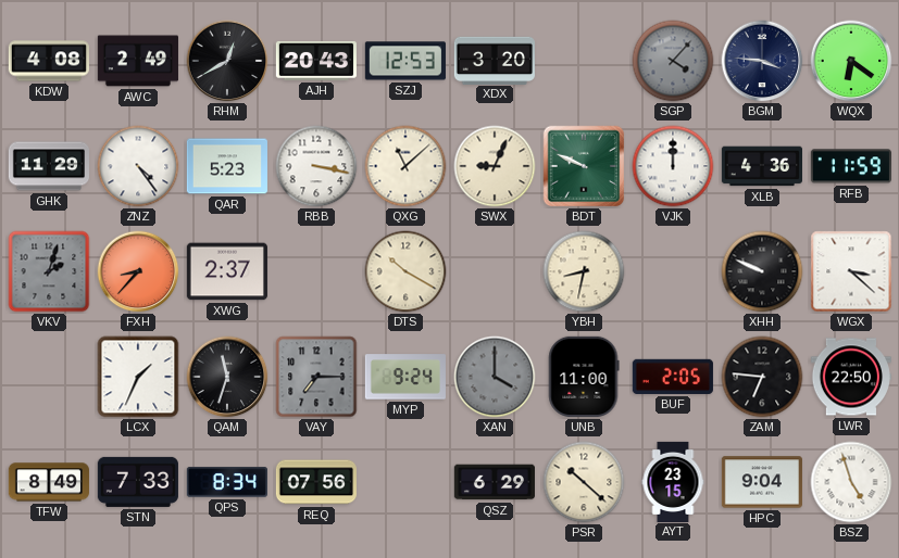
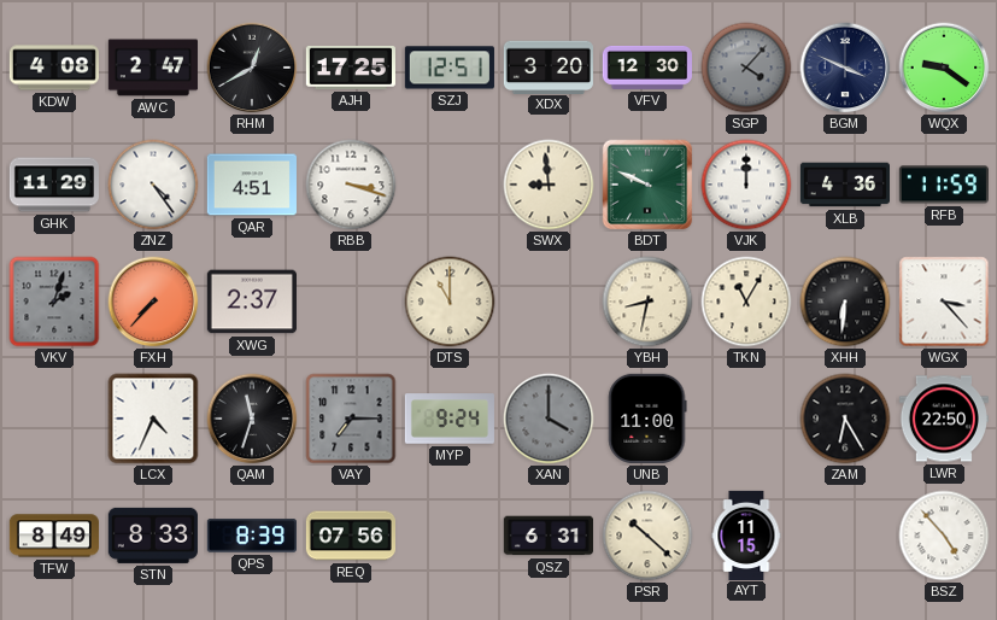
AWC: 2:49 -> 2:47 (153, 68)
AJH: 20:43 -> 17:25 (351, 68)
SZJ: 12:53 -> 12:51 (450, 68)
VFV: none -> 12:30 (647, 68)
BGM: 3:46 -> 3:49 (845, 68)
WQX: 6:21 -> 9:21 (944, 68)
QAR: 5:23 -> 4:51 (252, 185)
RBB: 3:17 -> 3:18 (351, 185)
QXG: 11:08 -> none (405, 166)
SWX: 9:04 -> 8:59 (549, 185)
FXH: 8:37 -> 7:37 (153, 302)
DTS: 10:20 -> 11:00 (450, 302)
TKN: none -> 11:05 (746, 302)
XHH: 9:49 -> 6:31 (845, 302)
WGX: 3:22 -> 3:23 (944, 302)
LCX: 1:34 -> 4:34 (153, 419)
BUF: 2:05 -> none (673, 377)
ZAM: 6:46 -> 6:25 (845, 419)
STN: 7:33 -> 8:33 (153, 536)
QPS: 8:34 -> 8:39 (252, 536)
QSZ: 6:29 -> 6:31 (549, 536)
AYT: 23:15 -> 11:15 (746, 534)
HPC: 9:04 -> none (762, 482)
BSZ: 4:57 -> 4:53 (944, 536)
